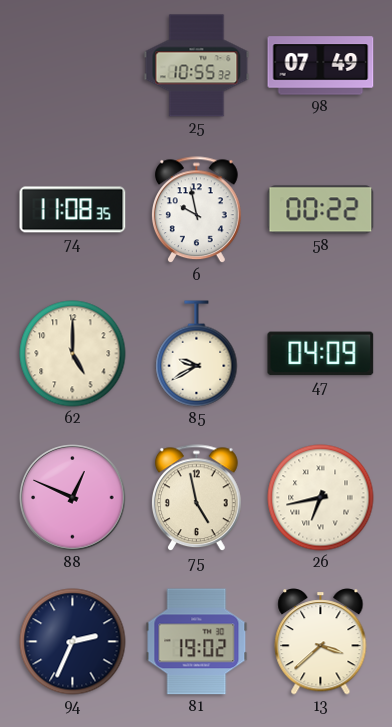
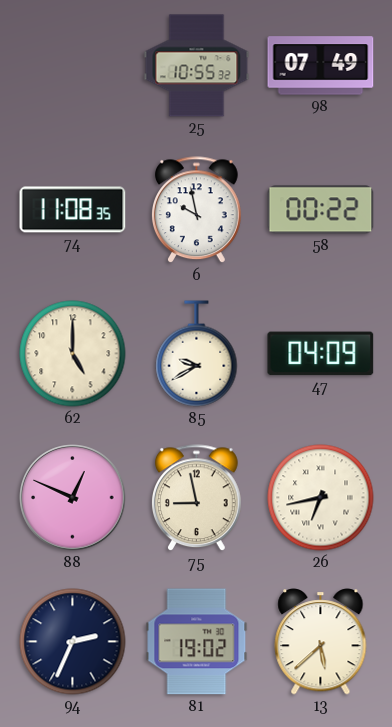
75: 4:58 -> 8:58 (197, 498)
13: 3:38 -> 5:38 (321, 642)
